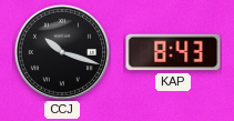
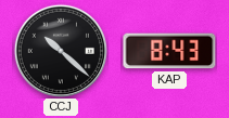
CCJ: 10:18 -> 10:22 (60, 50)
